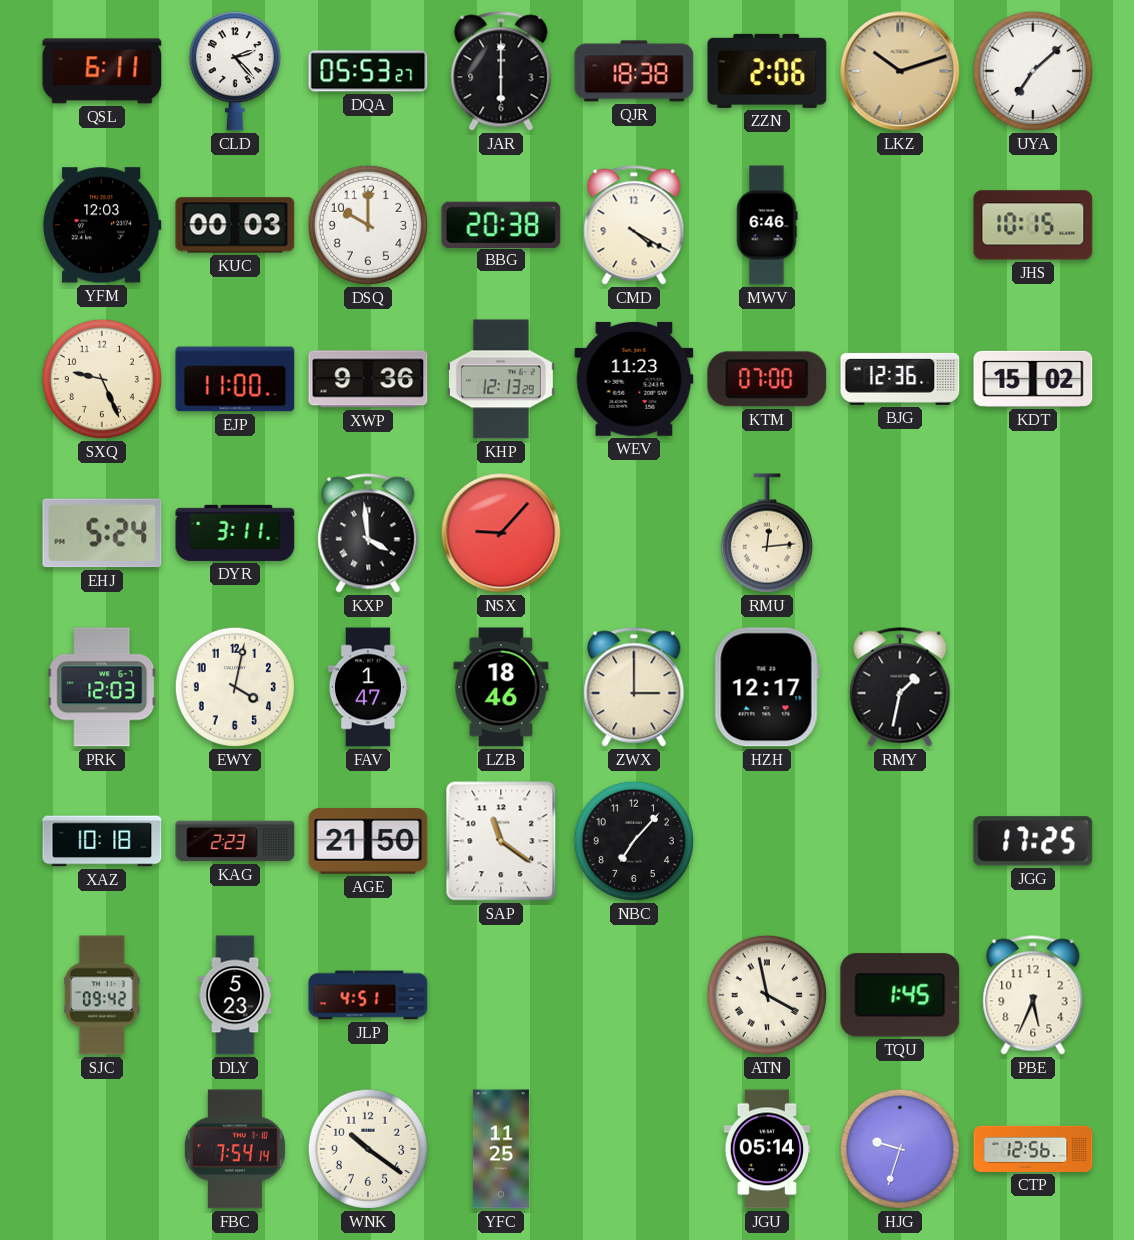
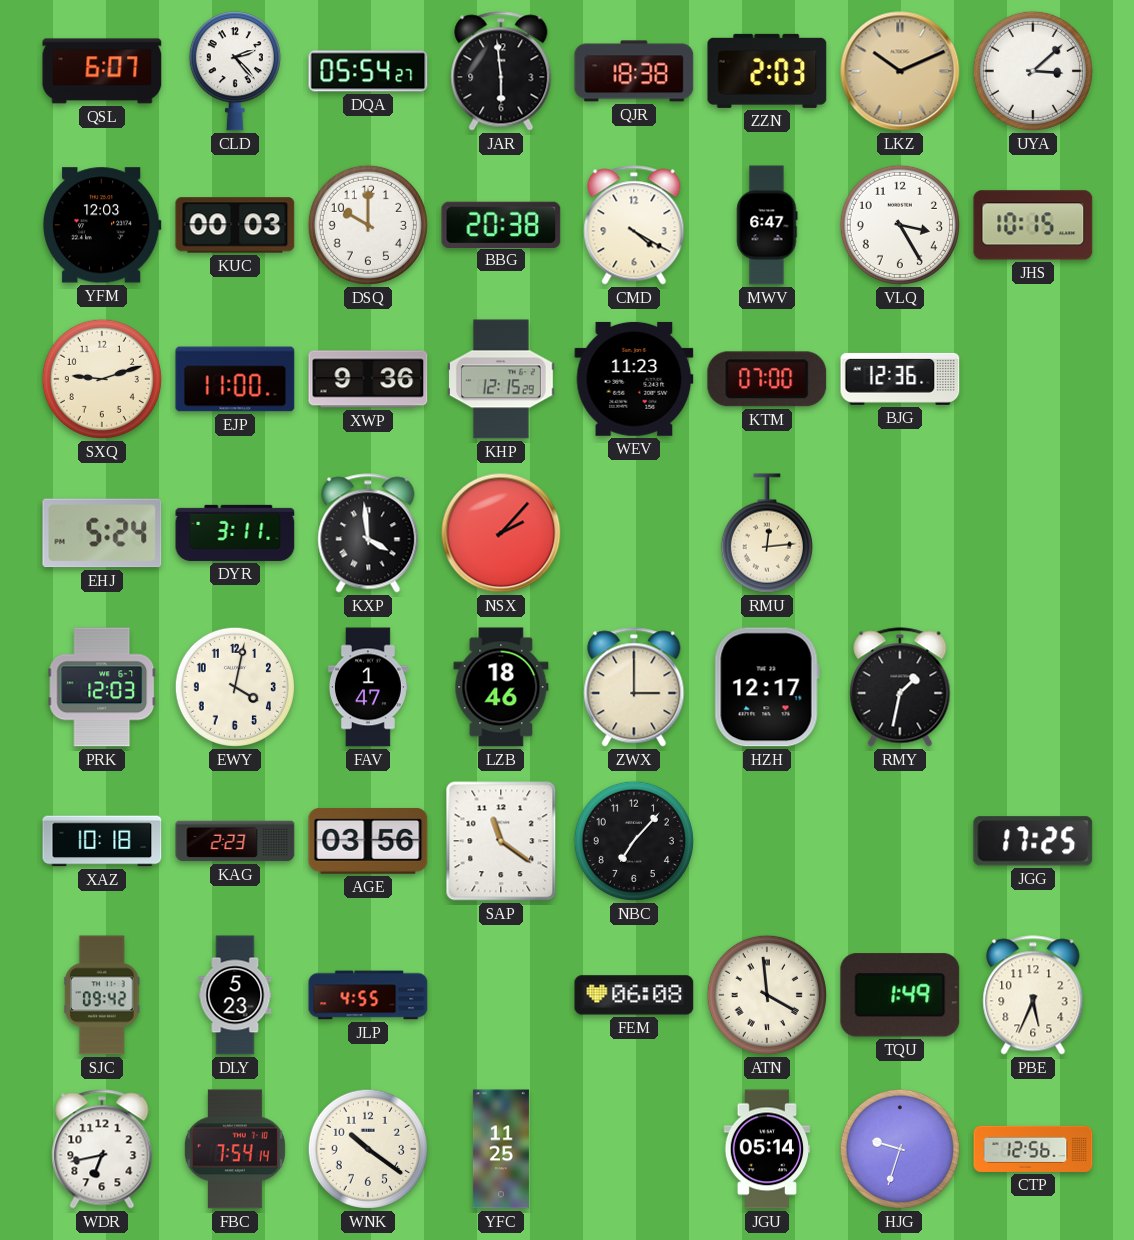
QSL: 6:11 -> 6:07 (102, 71)
DQA: 05:53 -> 05:54 (368, 71)
JAR: 6:00 -> 5:59 (501, 71)
ZZN: 2:06 -> 2:03 (767, 71)
LKZ: 10:12 -> 10:11 (900, 71)
UYA: 7:08 -> 3:08 (1033, 71)
MWV: 6:46 -> 6:47 (767, 225)
VLQ: none -> 3:25 (900, 225)
SXQ: 9:26 -> 9:12 (102, 379)
KHP: 12:13 -> 12:15 (501, 379)
KDT: 15:02 -> none (1033, 379)
NSX: 9:07 -> 2:07 (501, 533)
AGE: 21:50 -> 03:56 (368, 841)
JLP: 4:51 -> 4:55 (368, 995)
FEM: none -> 06:08 (634, 995)
ATN: 3:58 -> 3:59 (767, 995)
TQU: 1:45 -> 1:49 (900, 995)
WDR: none -> 6:43 (102, 1149)
